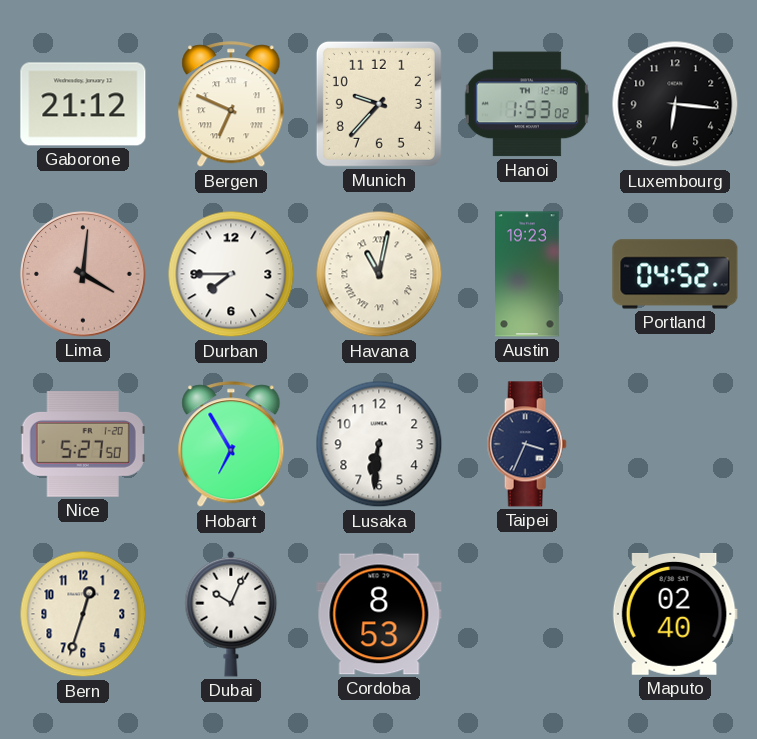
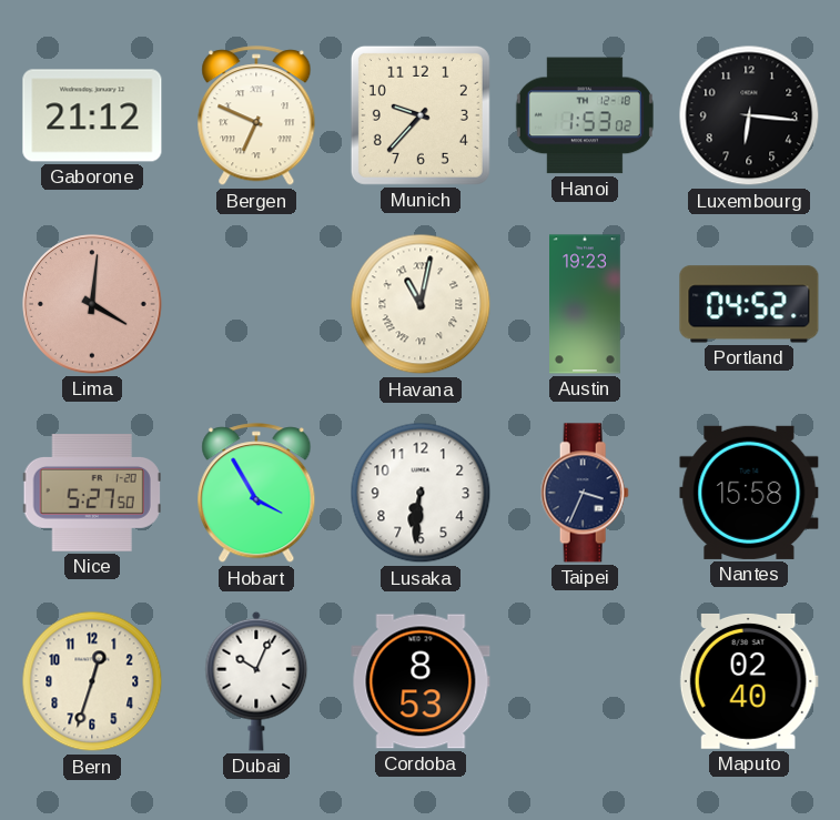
Durban: 7:45 -> none (231, 274)
Hobart: 6:55 -> 3:55 (256, 494)
Nantes: none -> 15:58 (749, 493)
